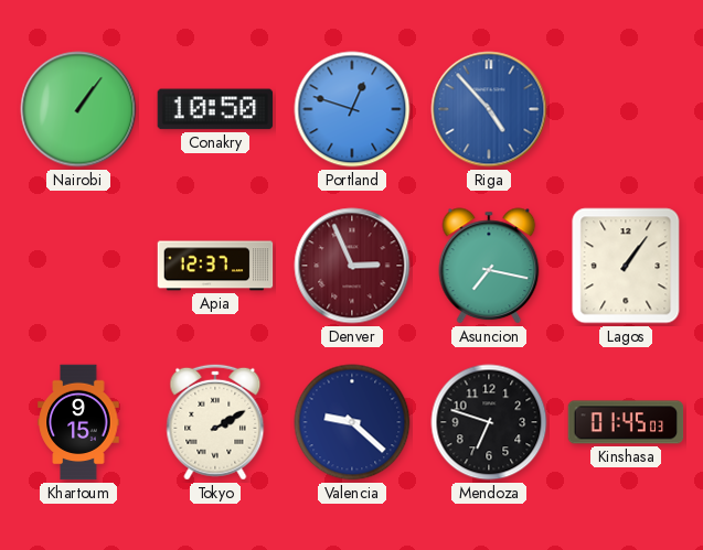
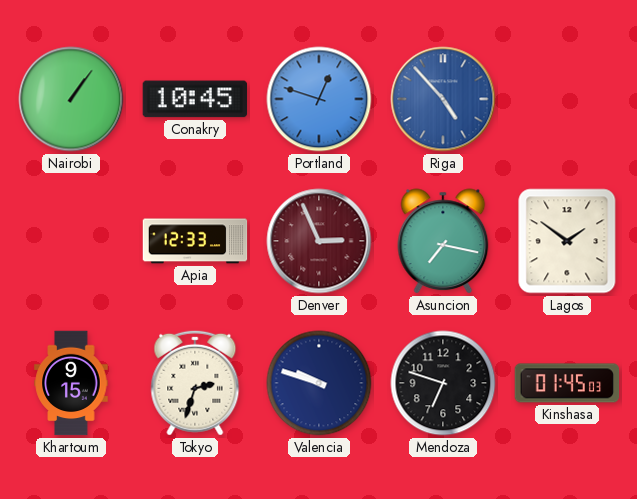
Conakry: 10:50 -> 10:45 (195, 99)
Apia: 12:37 -> 12:33 (195, 241)
Lagos: 1:06 -> 1:51 (567, 241)
Tokyo: 2:10 -> 2:33 (195, 383)
Valencia: 9:22 -> 9:48 (319, 383)
